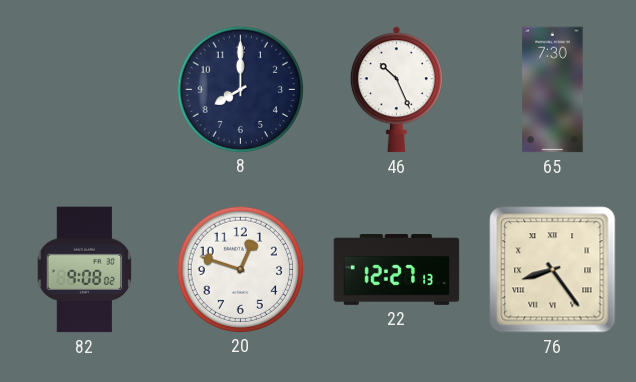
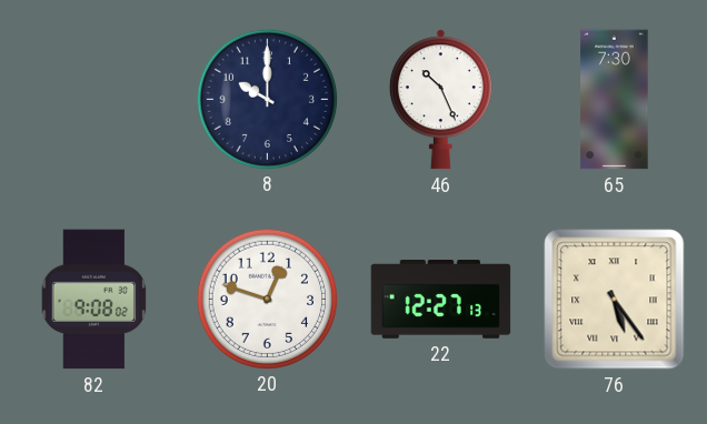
8: 8:00 -> 10:00 (267, 99)
76: 8:24 -> 5:24 (615, 300)
